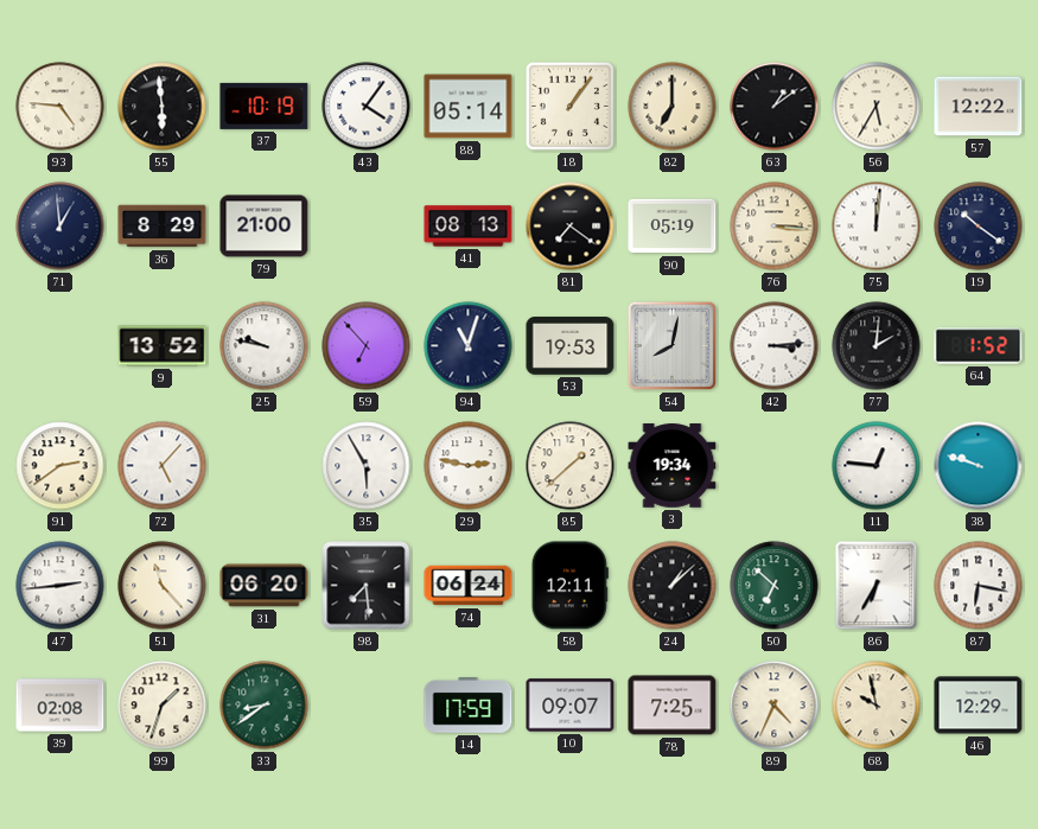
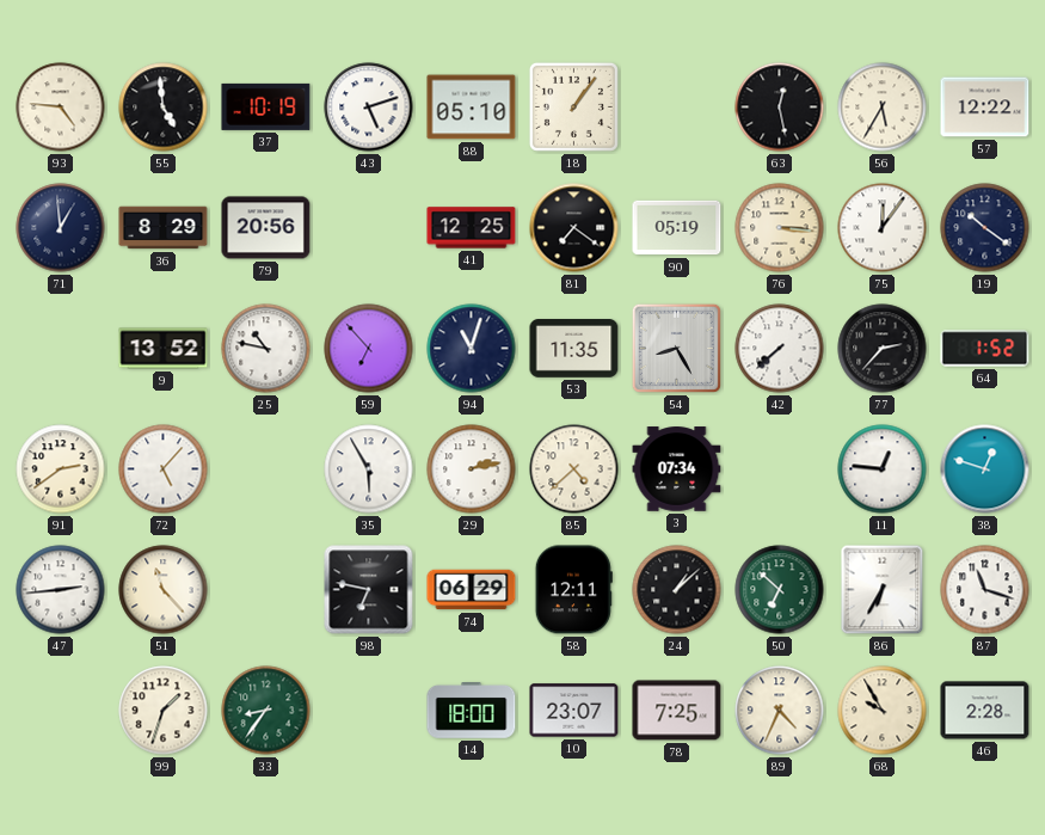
55: 5:59 -> 4:59 (164, 108)
43: 4:06 -> 5:12 (369, 108)
88: 05:14 -> 05:10 (472, 108)
82: 7:00 -> none (673, 107)
63: 1:09 -> 12:28 (780, 108)
79: 21:00 -> 20:56 (266, 228)
41: 08:13 -> 12:25 (472, 228)
75: 12:01 -> 12:06 (883, 228)
25: 9:47 -> 10:47 (266, 349)
53: 19:53 -> 11:35 (574, 349)
54: 8:02 -> 8:25 (676, 348)
42: 3:14 -> 7:38 (780, 349)
77: 2:01 -> 2:37 (883, 349)
29: 2:47 -> 2:13 (472, 469)
85: 1:38 -> 4:38 (574, 469)
3: 19:34 -> 07:34 (677, 469)
38: 9:48 -> 12:48 (985, 469)
31: 06:20 -> none (265, 586)
98: 7:29 -> 6:47 (369, 590)
74: 06:24 -> 06:29 (472, 590)
87: 6:17 -> 11:18 (985, 590)
39: 02:08 -> none (61, 706)
33: 8:39 -> 8:36 (266, 711)
14: 17:59 -> 18:00 (472, 711)
10: 09:07 -> 23:07 (574, 711)
68: 9:58 -> 9:55 (883, 711)
46: 12:29 -> 2:28 (985, 711)
